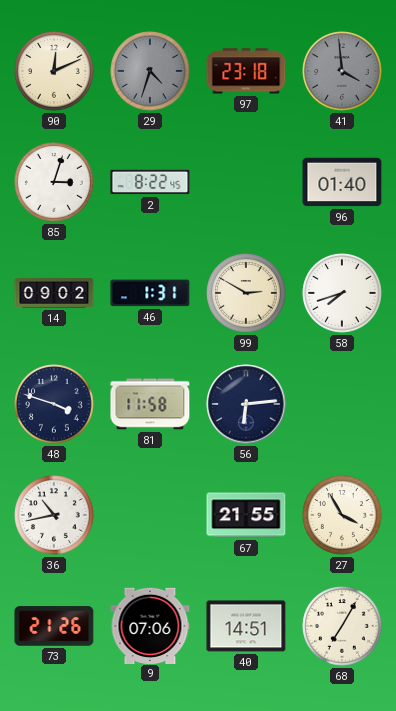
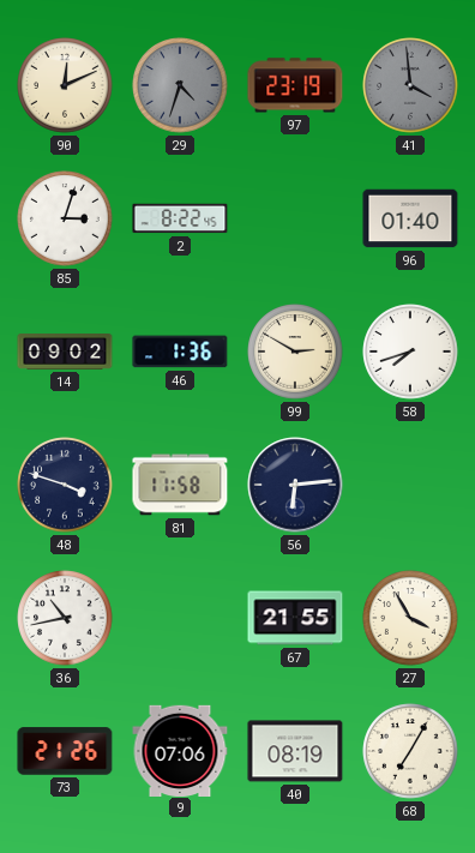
97: 23:18 -> 23:19 (295, 85)
46: 1:31 -> 1:36 (180, 352)
40: 14:51 -> 08:19 (295, 751)
